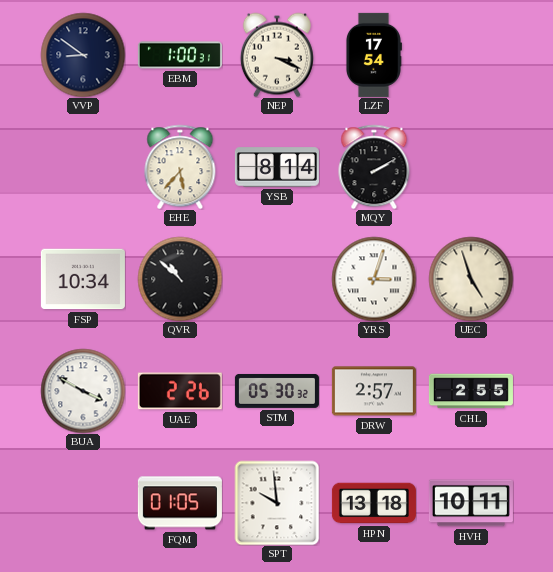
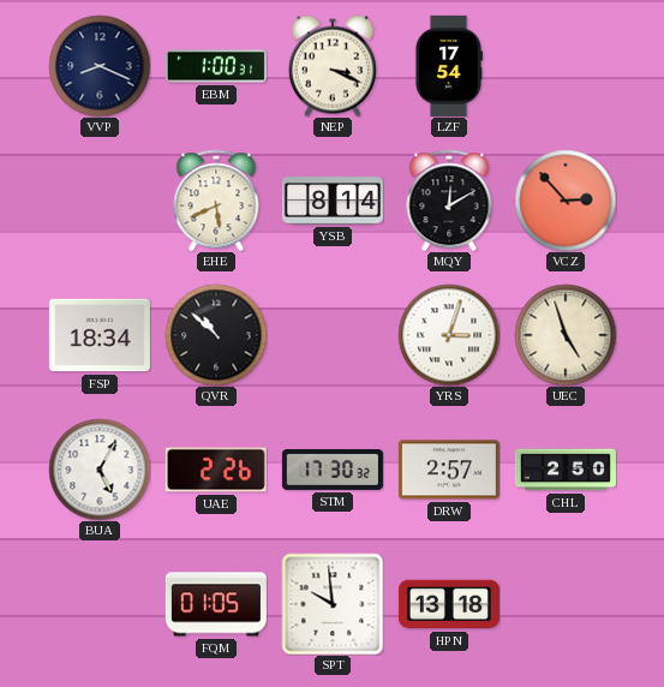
VVP: 8:51 -> 8:19 (100, 66)
EHE: 5:37 -> 5:41 (216, 201)
MQY: 2:10 -> 12:10 (449, 201)
VCZ: none -> 2:53 (566, 201)
FSP: 10:34 -> 18:34 (100, 335)
BUA: 3:50 -> 5:05 (100, 470)
STM: 05:30 -> 17:30 (333, 470)
CHL: 2:55 -> 2:50 (566, 470)
HVH: 10:11 -> none (471, 503)
